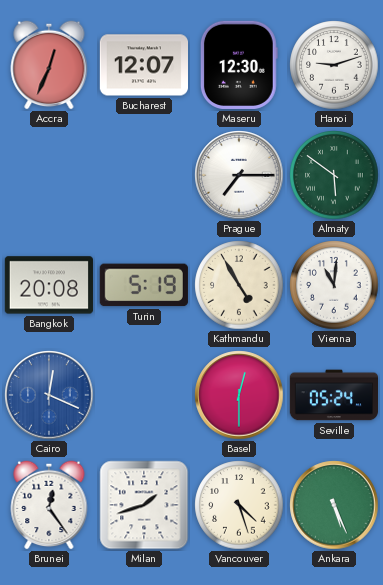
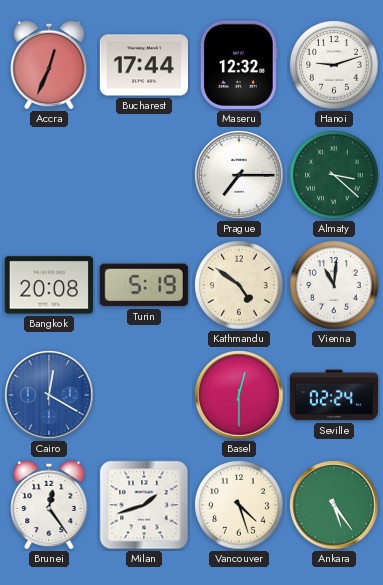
Bucharest: 12:07 -> 17:44 (143, 65)
Maseru: 12:30 -> 12:32 (239, 65)
Almaty: 5:51 -> 3:22 (334, 175)
Kathmandu: 4:55 -> 4:51 (239, 285)
Cairo: 12:19 -> 12:20 (49, 395)
Seville: 05:24 -> 02:24 (333, 395)
Ankara: 5:26 -> 5:24 (334, 505)
